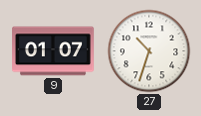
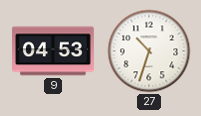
9: 01:07 -> 04:53 (54, 51)
